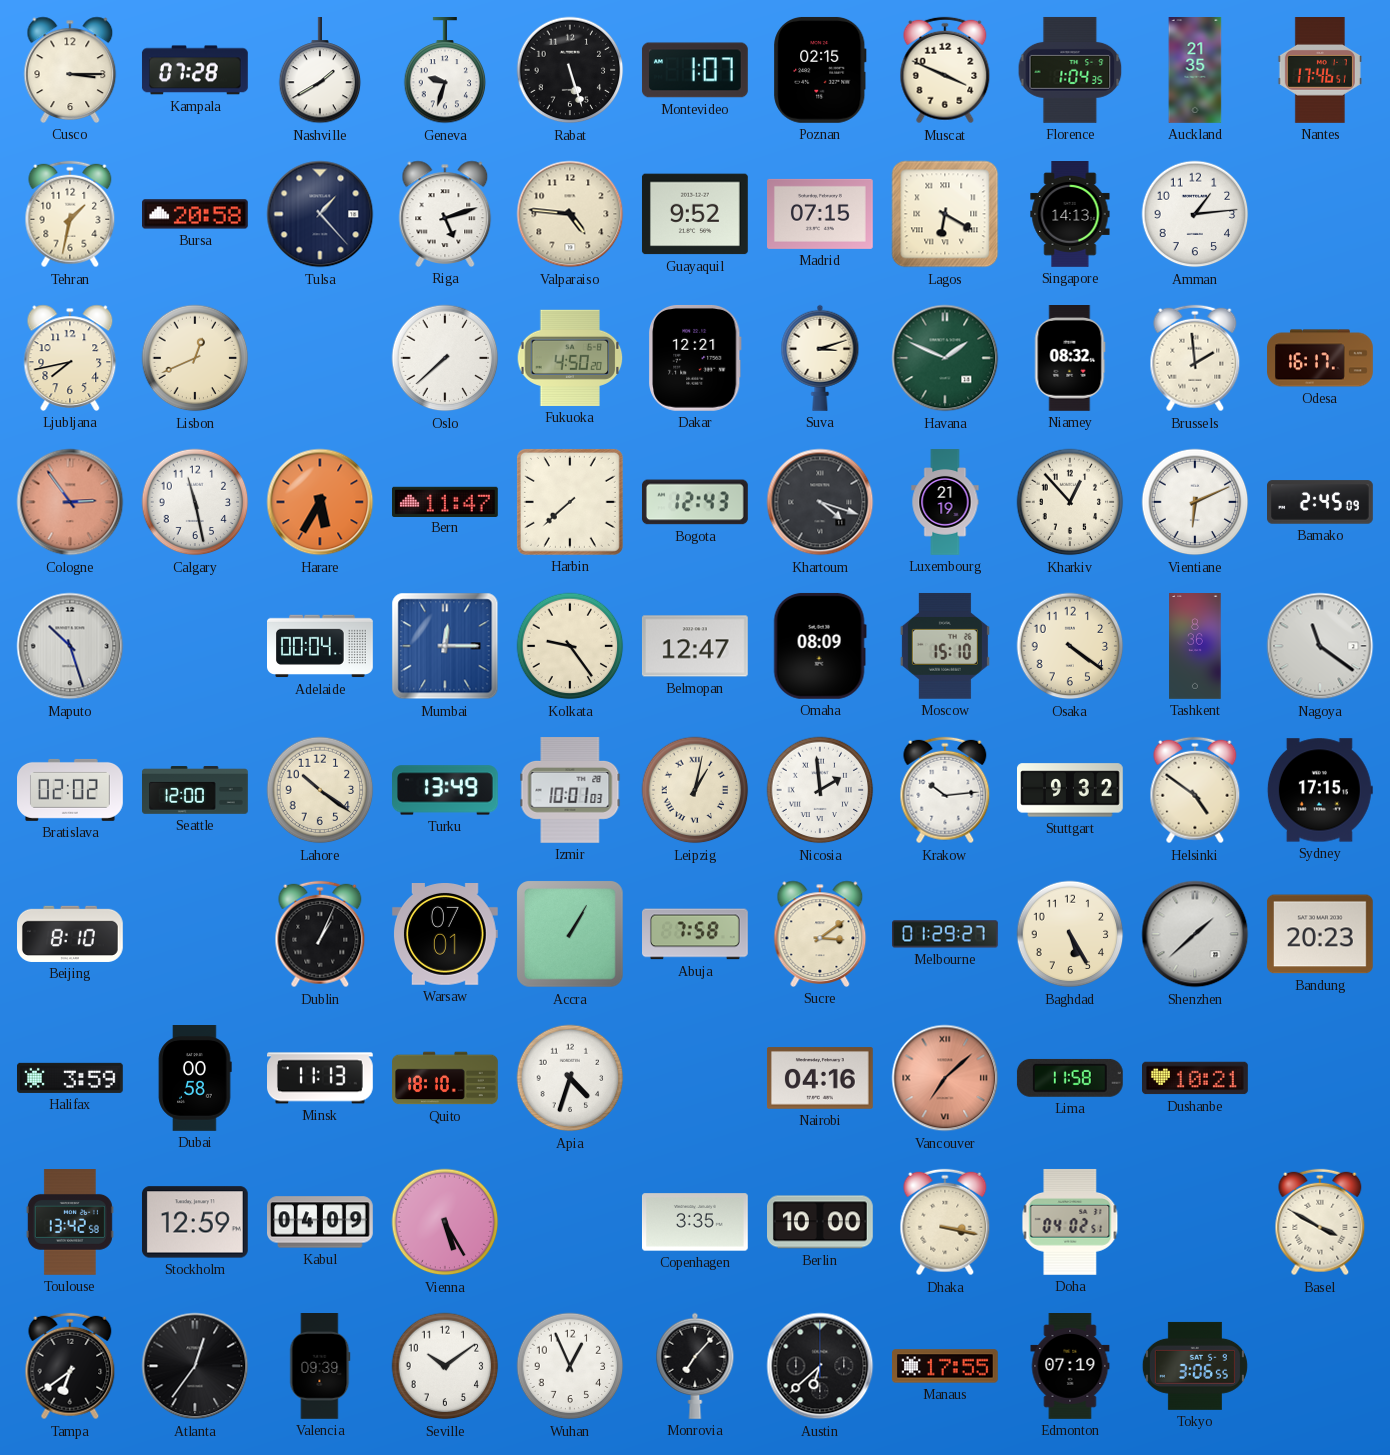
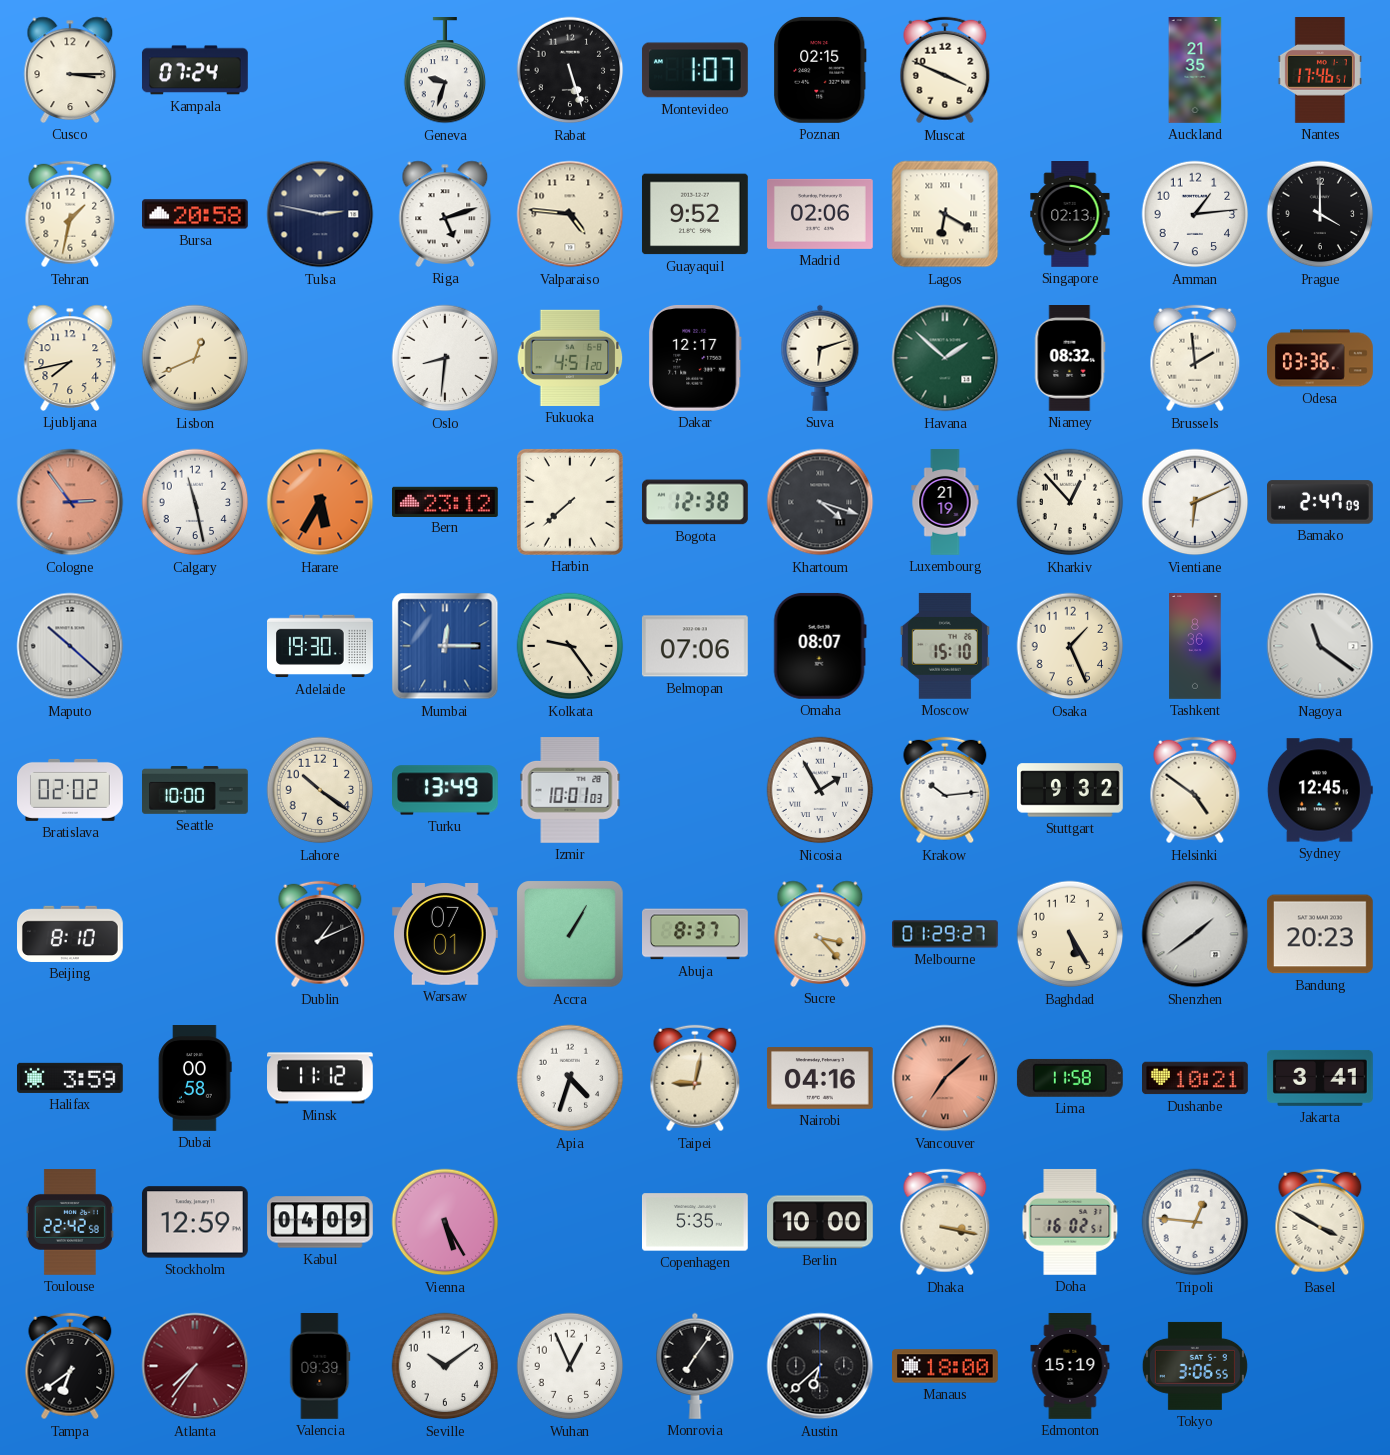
Kampala: 07:28 -> 07:24 (195, 70)
Nashville: 1:40 -> none (320, 71)
Florence: 1:04 -> none (1070, 70)
Tulsa: 1:23 -> 2:47 (320, 214)
Madrid: 07:15 -> 02:06 (821, 214)
Singapore: 14:13 -> 02:13 (1070, 215)
Prague: none -> 4:00 (1320, 214)
Oslo: 7:38 -> 8:31 (445, 358)
Fukuoka: 4:50 -> 4:51 (570, 358)
Dakar: 12:21 -> 12:17 (696, 358)
Suva: 3:12 -> 6:12 (820, 358)
Havana: 1:49 -> 1:52 (945, 358)
Odesa: 16:17 -> 03:36 (1320, 358)
Bern: 11:47 -> 23:12 (446, 501)
Bogota: 12:43 -> 12:38 (695, 502)
Bamako: 2:45 -> 2:47 (1321, 502)
Maputo: 10:27 -> 10:22 (70, 646)
Adelaide: 00:04 -> 19:30 (321, 646)
Belmopan: 12:47 -> 07:06 (695, 646)
Omaha: 08:09 -> 08:07 (820, 646)
Osaka: 4:21 -> 1:26 (1070, 646)
Seattle: 12:00 -> 10:00 (196, 790)
Leipzig: 1:02 -> none (695, 790)
Nicosia: 1:59 -> 1:55 (820, 790)
Sydney: 17:15 -> 12:45 (1320, 790)
Dublin: 1:04 -> 1:11 (320, 934)
Abuja: 7:58 -> 8:37 (696, 934)
Sucre: 3:09 -> 3:23 (820, 934)
Shenzhen: 1:38 -> 1:39 (1195, 934)
Minsk: 11:13 -> 11:12 (321, 1078)
Quito: 18:10 -> none (445, 1078)
Taipei: none -> 9:02 (695, 1078)
Jakarta: none -> 3:41 (1321, 1078)
Toulouse: 13:42 -> 22:42 (70, 1223)
Copenhagen: 3:35 -> 5:35 (695, 1222)
Doha: 04:02 -> 16:02 (1070, 1222)
Tripoli: none -> 12:46 (1195, 1222)
Atlanta: 12:36 -> 7:36 (195, 1366)
Atlanta dial: black -> burgundy (195, 1366)
Monrovia: 7:07 -> 7:06 (695, 1366)
Manaus: 17:55 -> 18:00 (946, 1366)
Edmonton: 07:19 -> 15:19 (1070, 1367)
